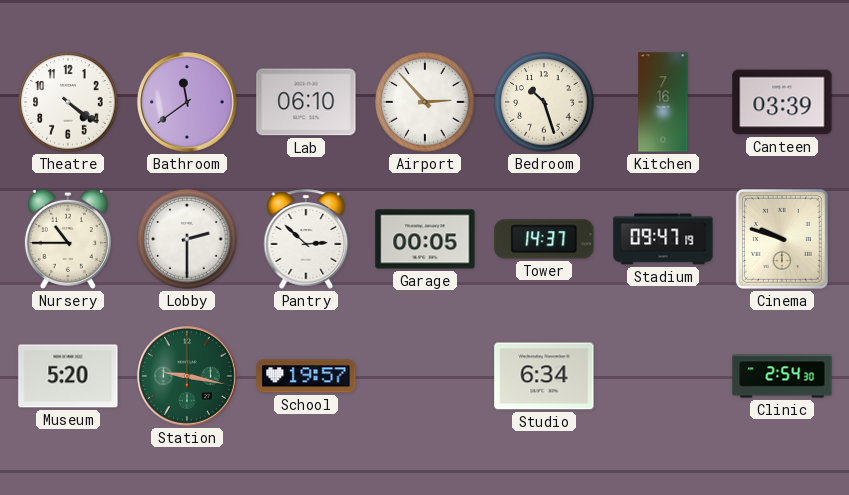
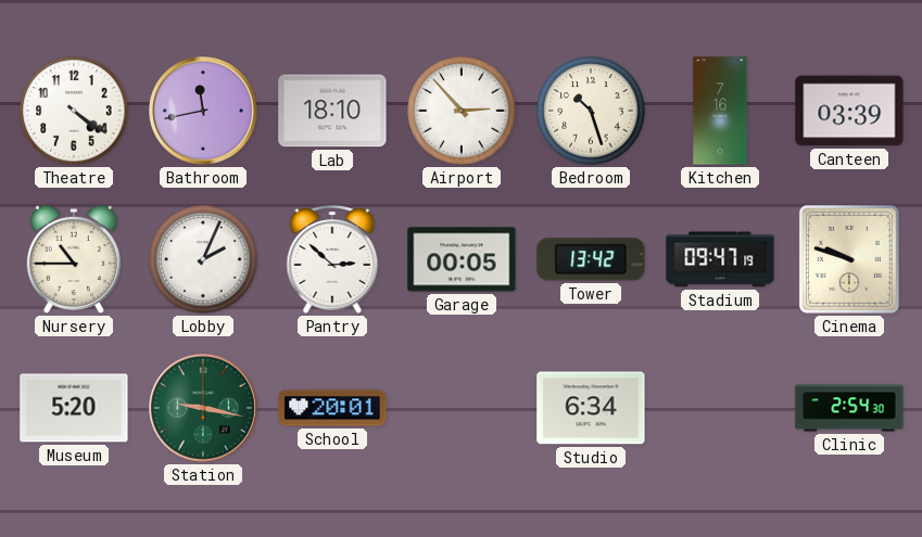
Bathroom: 11:39 -> 11:43 (204, 112)
Lab: 06:10 -> 18:10 (332, 111)
Lobby: 2:30 -> 2:04 (203, 259)
Tower: 14:37 -> 13:42 (591, 259)
School: 19:57 -> 20:01 (332, 408)
